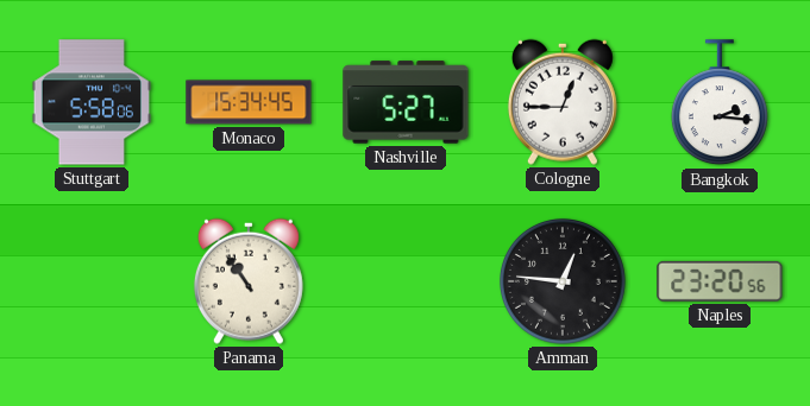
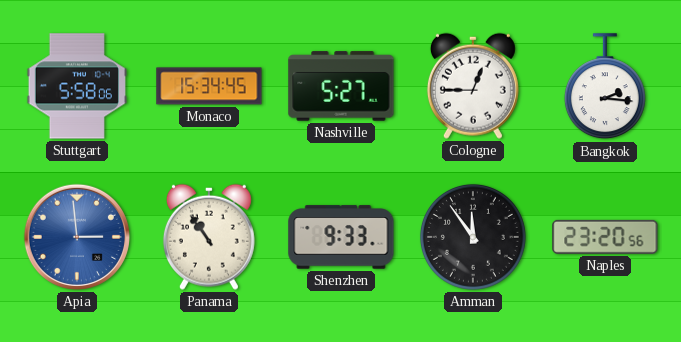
Apia: none -> 2:59 (77, 237)
Shenzhen: none -> 9:33 (341, 237)
Amman: 12:46 -> 11:54 (473, 237)
